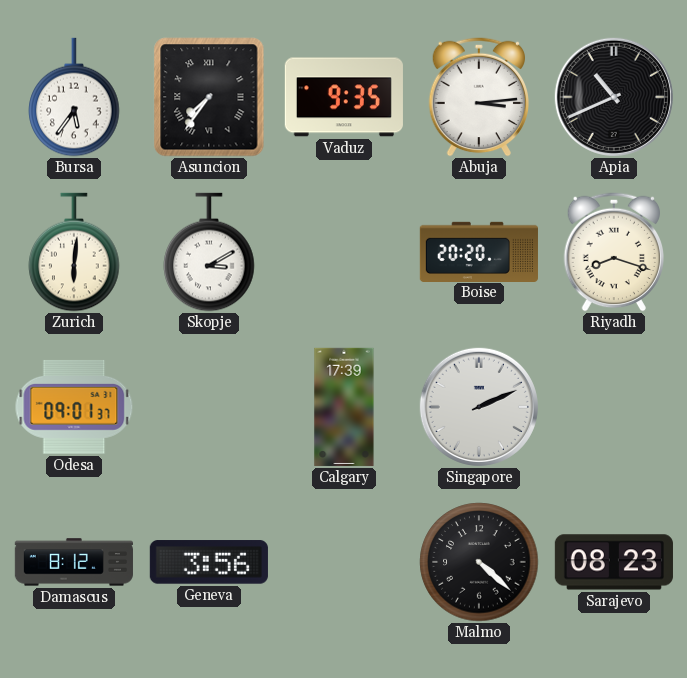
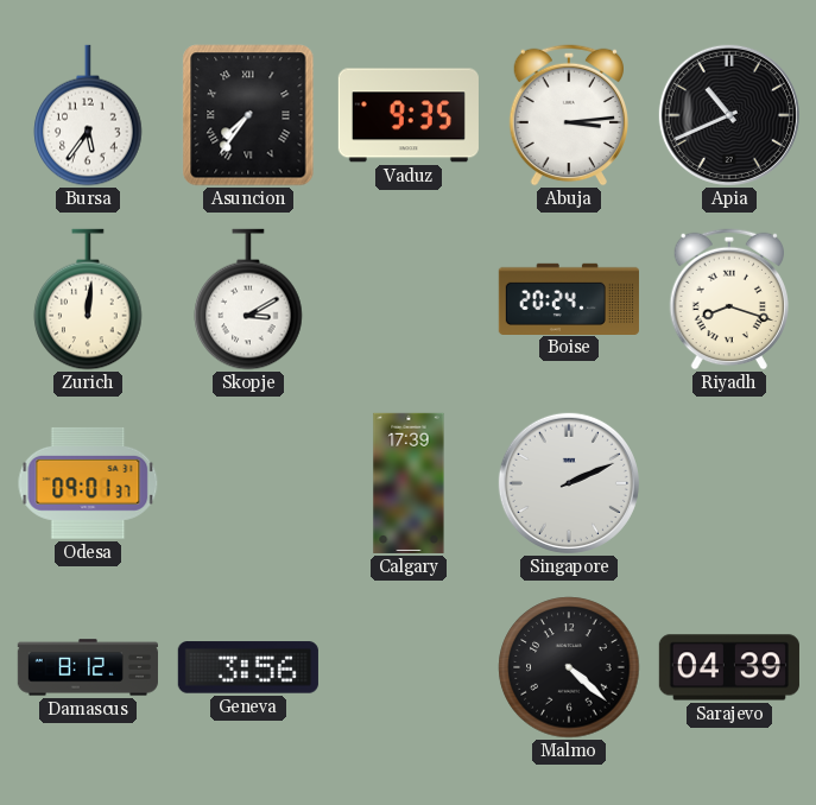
Zurich: 6:01 -> 12:01 (88, 299)
Boise: 20:20 -> 20:24 (569, 298)
Sarajevo: 08:23 -> 04:39 (729, 667)
